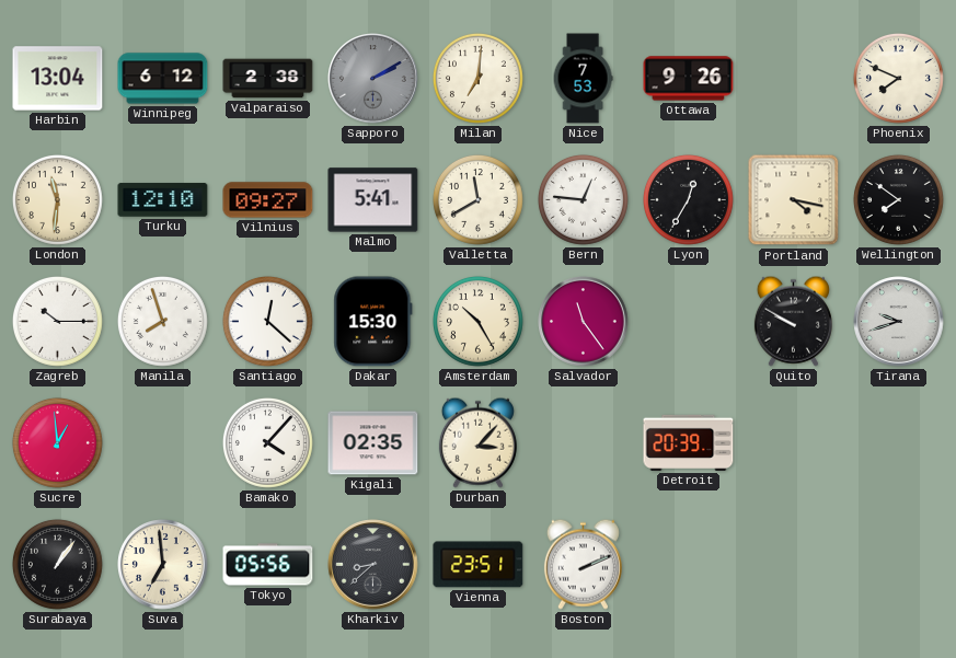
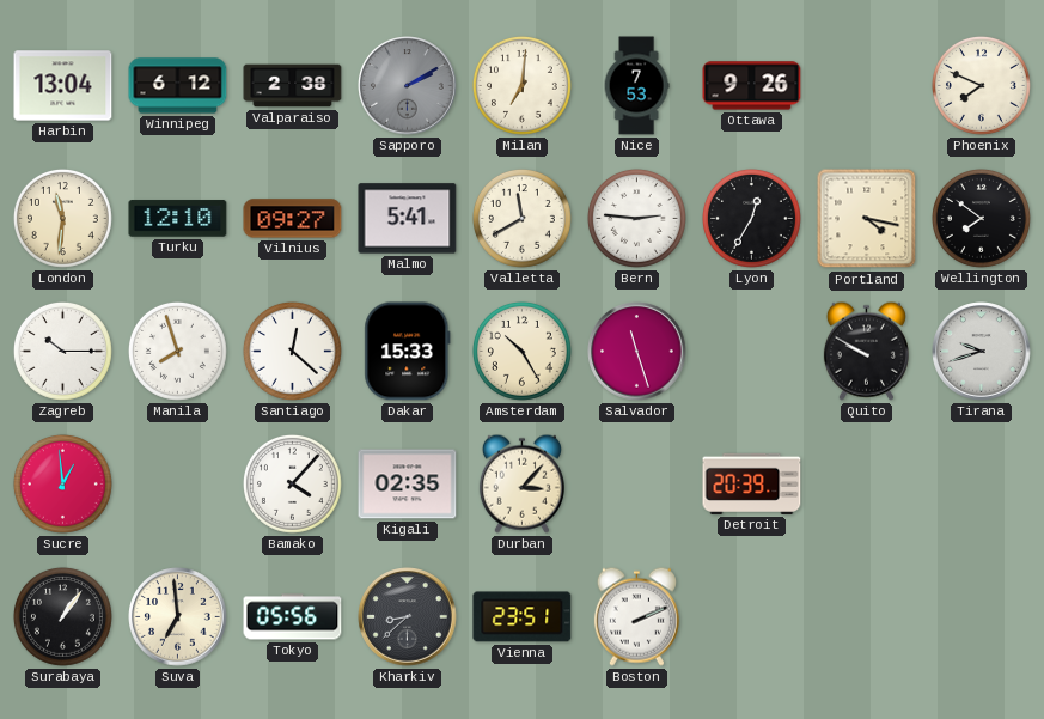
Bern: 12:46 -> 2:46 (636, 218)
Dakar: 15:30 -> 15:33 (408, 352)
Salvador: 11:24 -> 11:27 (637, 352)
